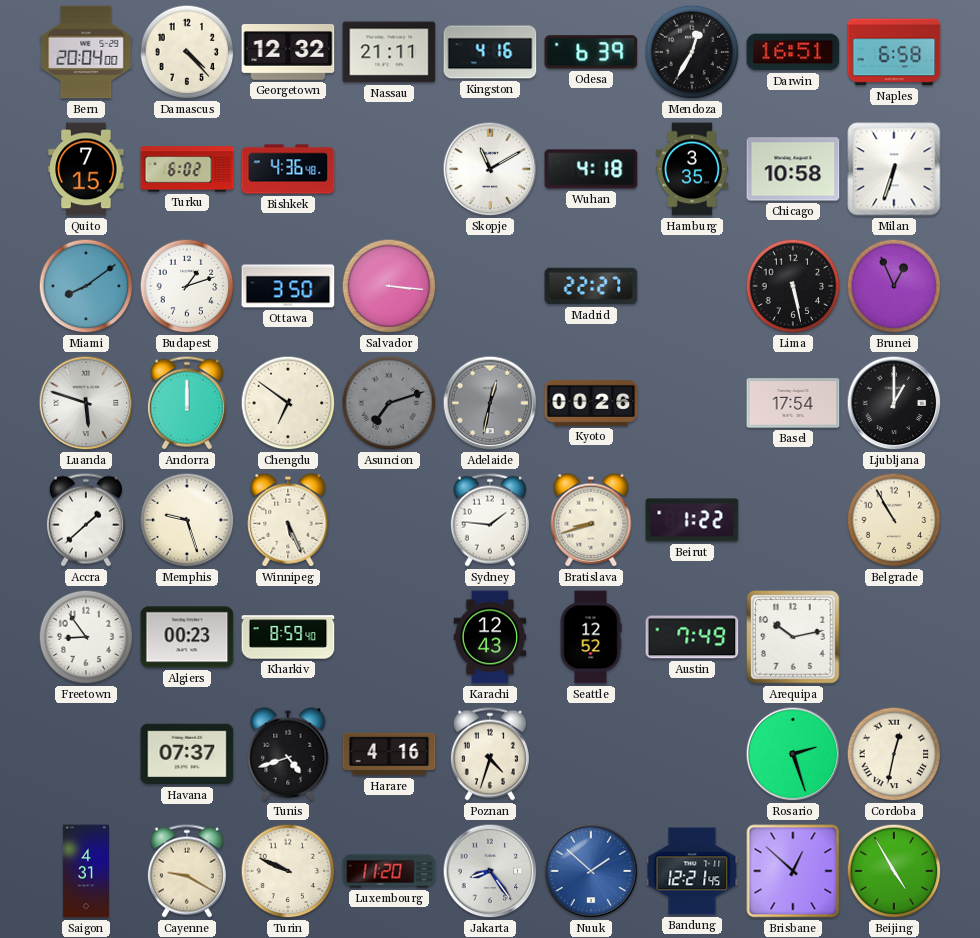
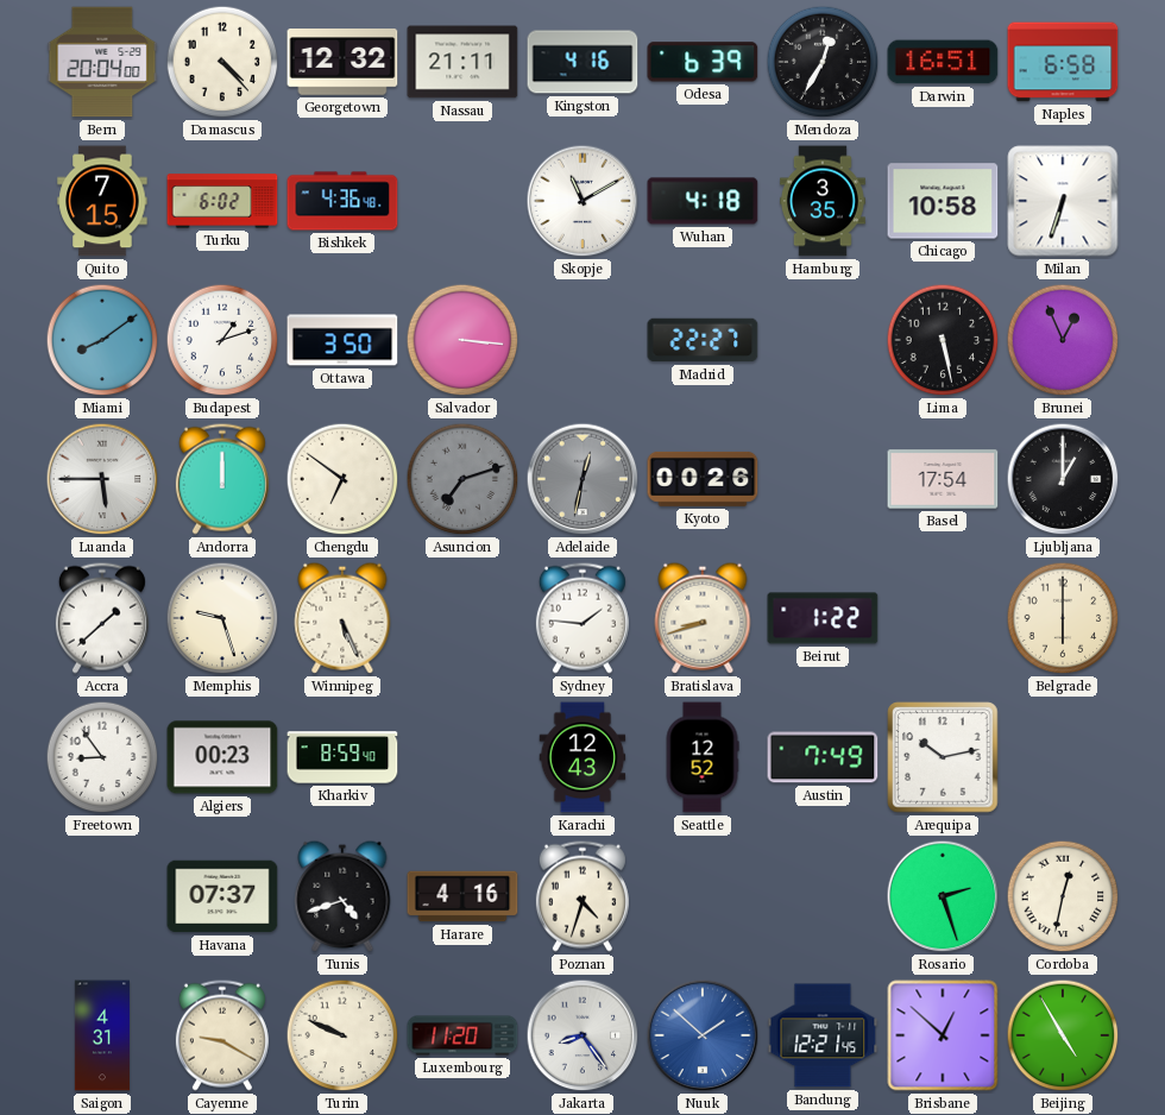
Luanda: 5:48 -> 5:45 (102, 479)
Belgrade: 10:55 -> 6:00 (1063, 618)
